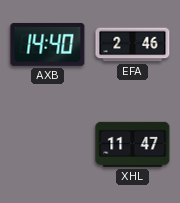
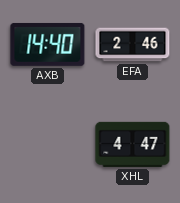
XHL: 11:47 -> 4:47 (133, 144)
